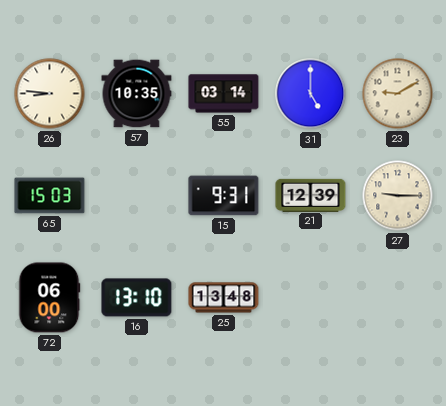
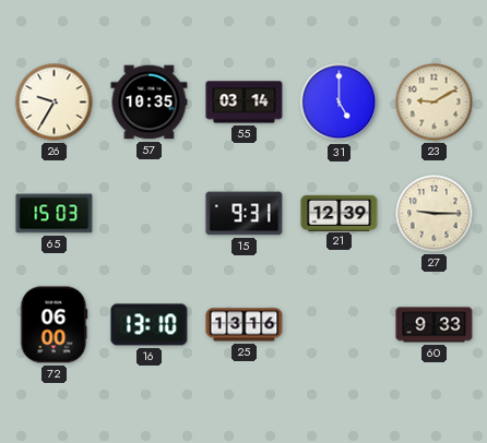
26: 8:46 -> 9:35 (55, 103)
25: 13:48 -> 13:16 (245, 325)
60: none -> 9:33 (435, 325)
